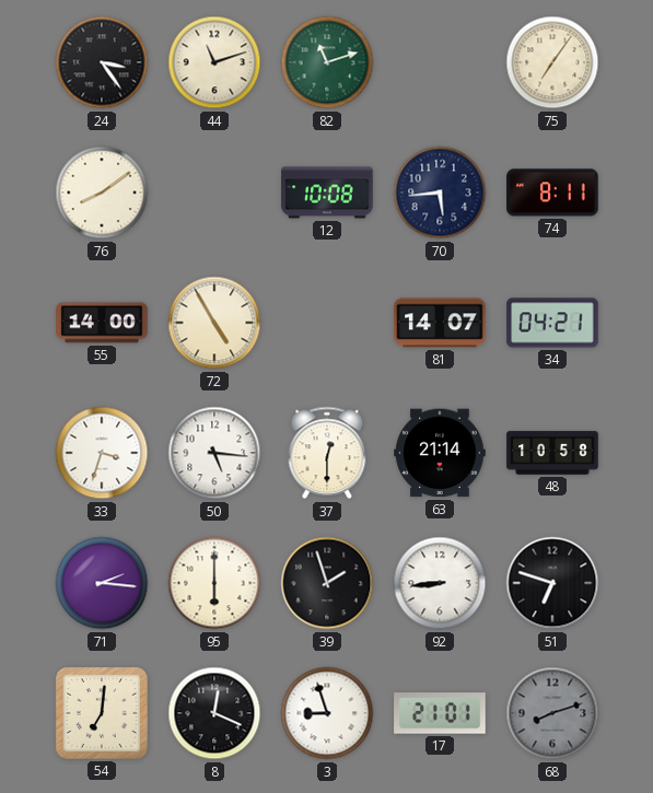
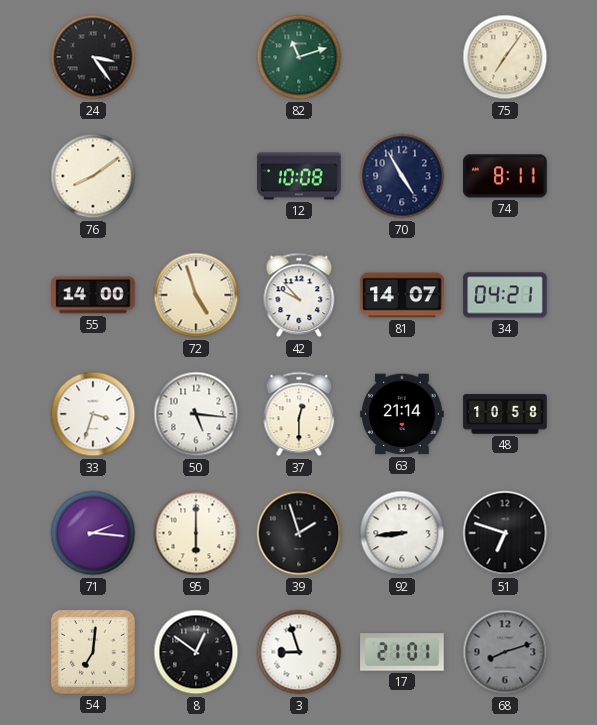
44: 11:12 -> none (214, 62)
70: 5:44 -> 4:55 (402, 176)
72: 4:55 -> 4:57 (196, 295)
42: none -> 9:53 (299, 295)
8: 12:19 -> 12:51 (196, 652)
